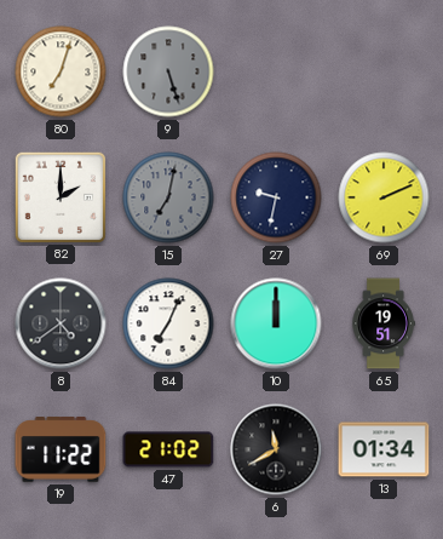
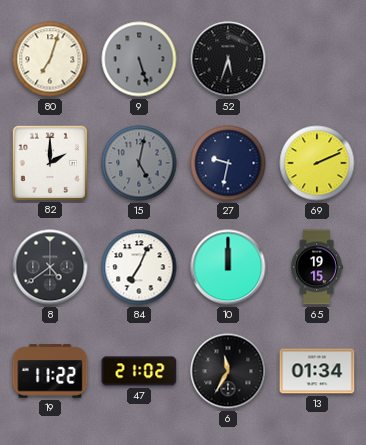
52: none -> 5:33 (228, 59)
15: 7:02 -> 5:02 (139, 163)
65: 19:51 -> 19:15 (317, 267)
6: 11:40 -> 11:35 (228, 371)
